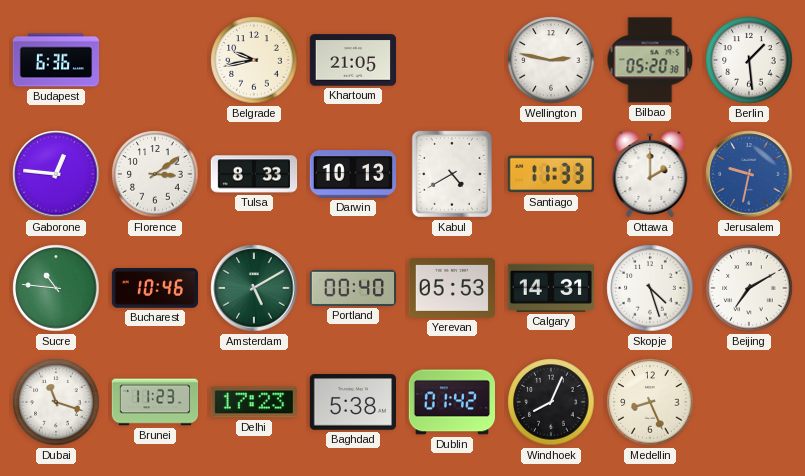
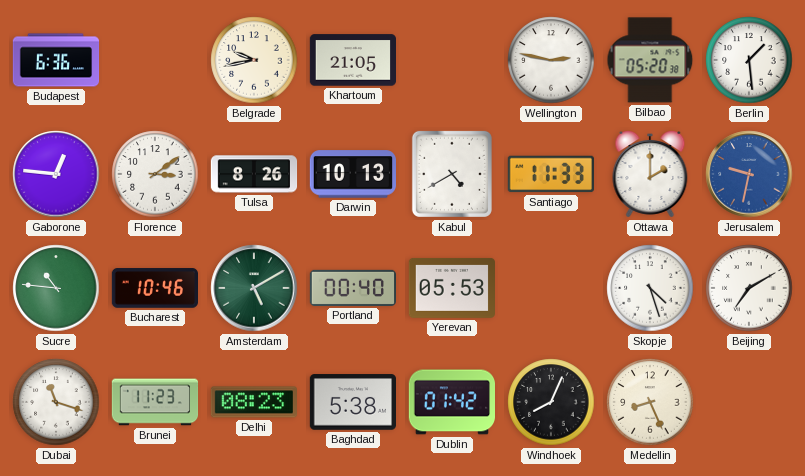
Tulsa: 8:33 -> 8:26 (254, 174)
Calgary: 14:31 -> none (550, 288)
Delhi: 17:23 -> 08:23 (253, 402)
